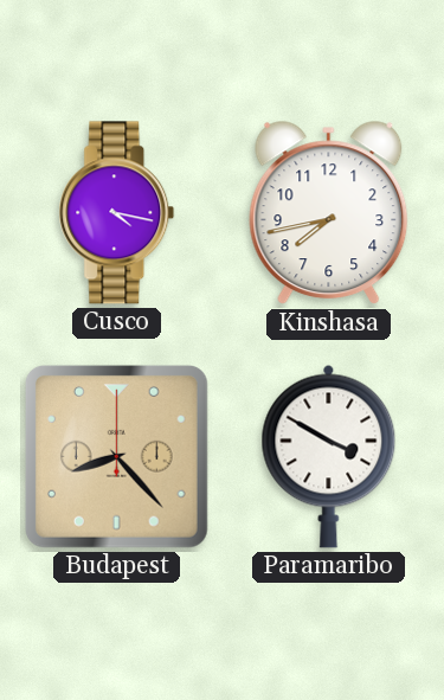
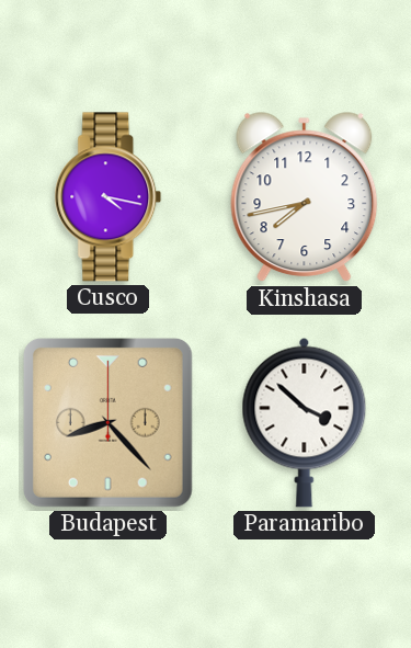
Paramaribo: 3:50 -> 3:52 (305, 422)
